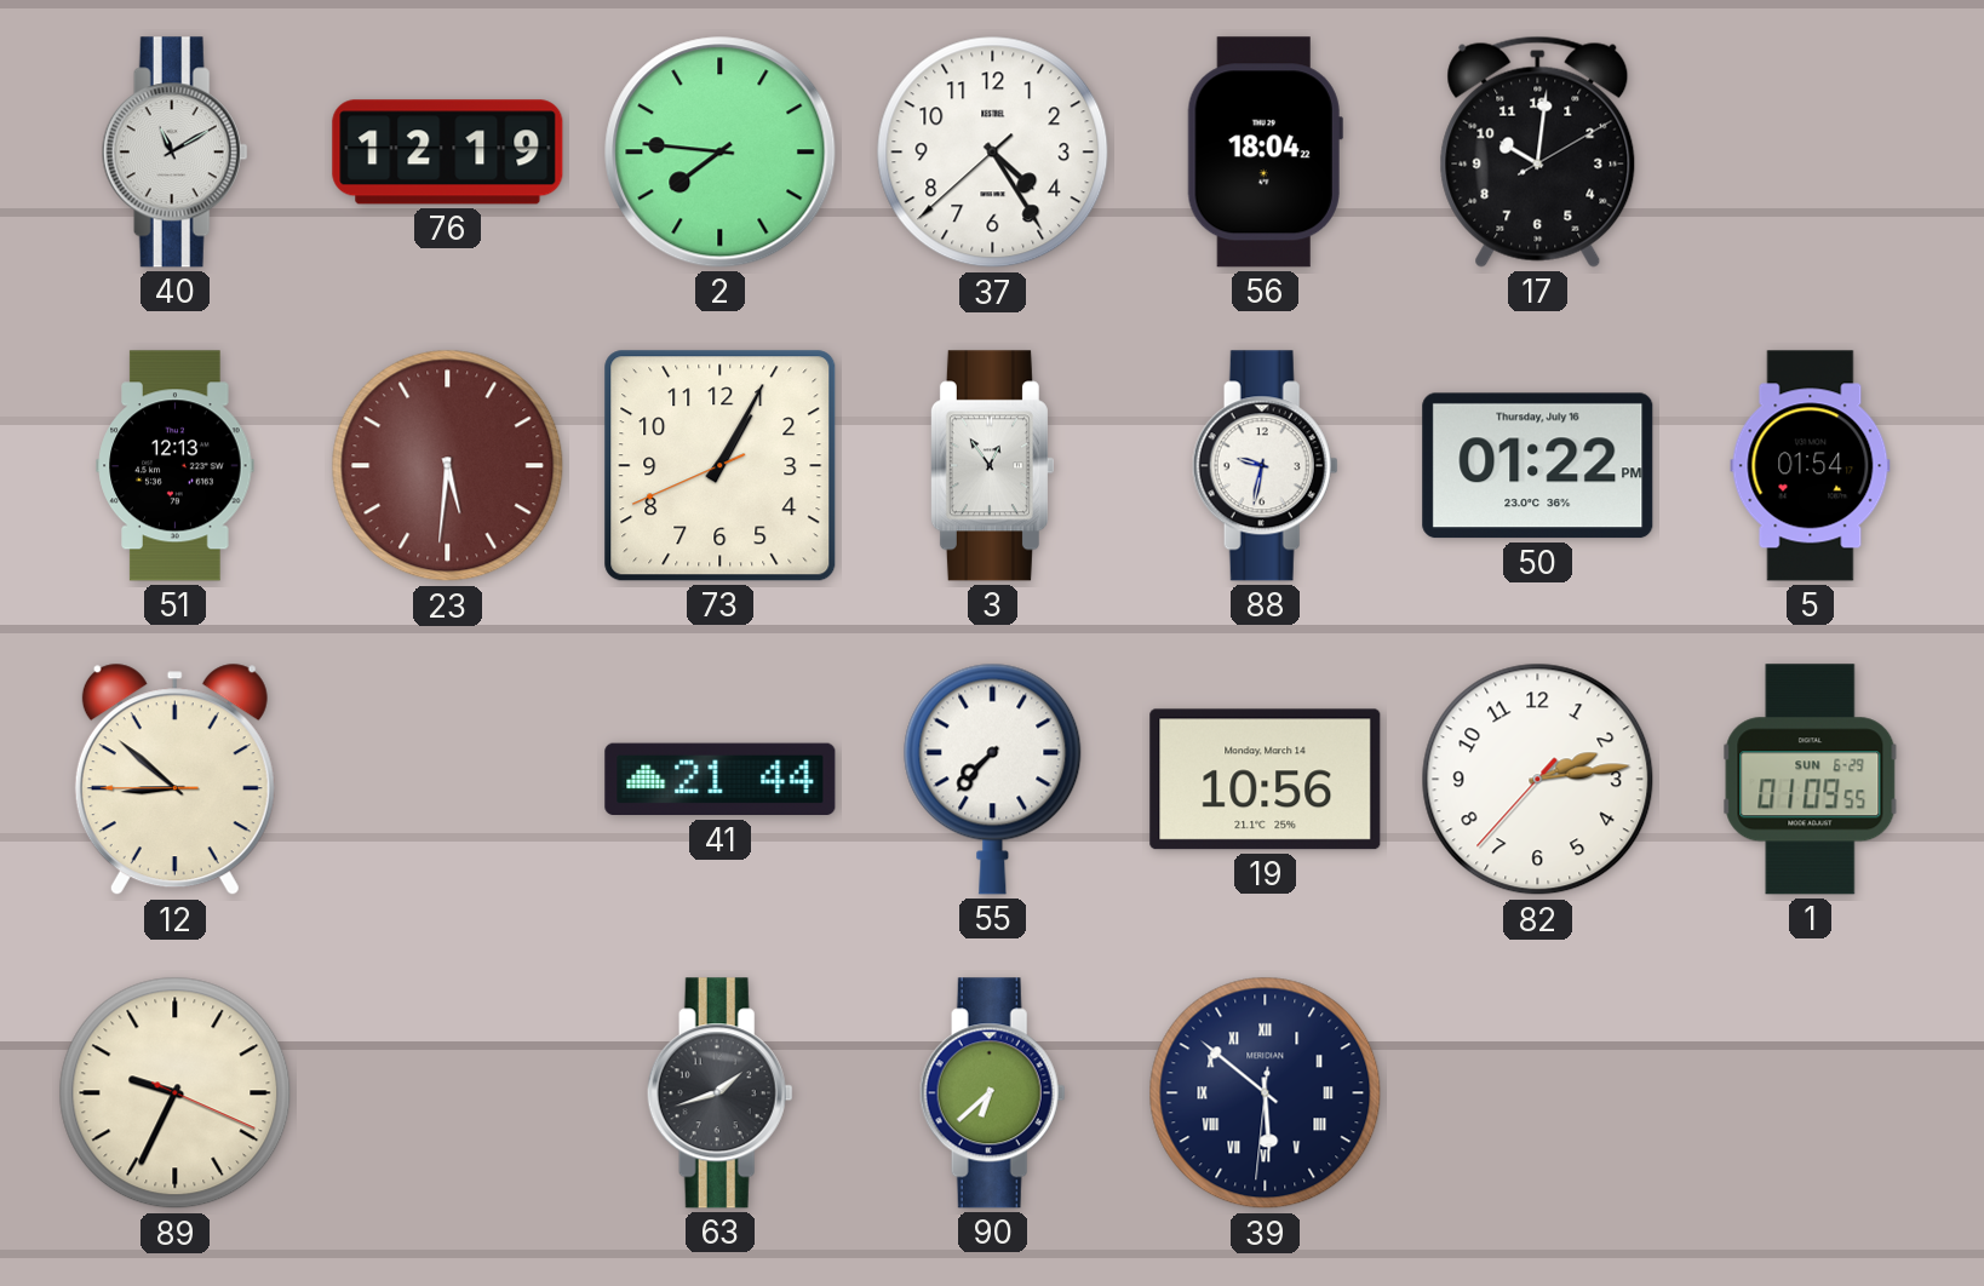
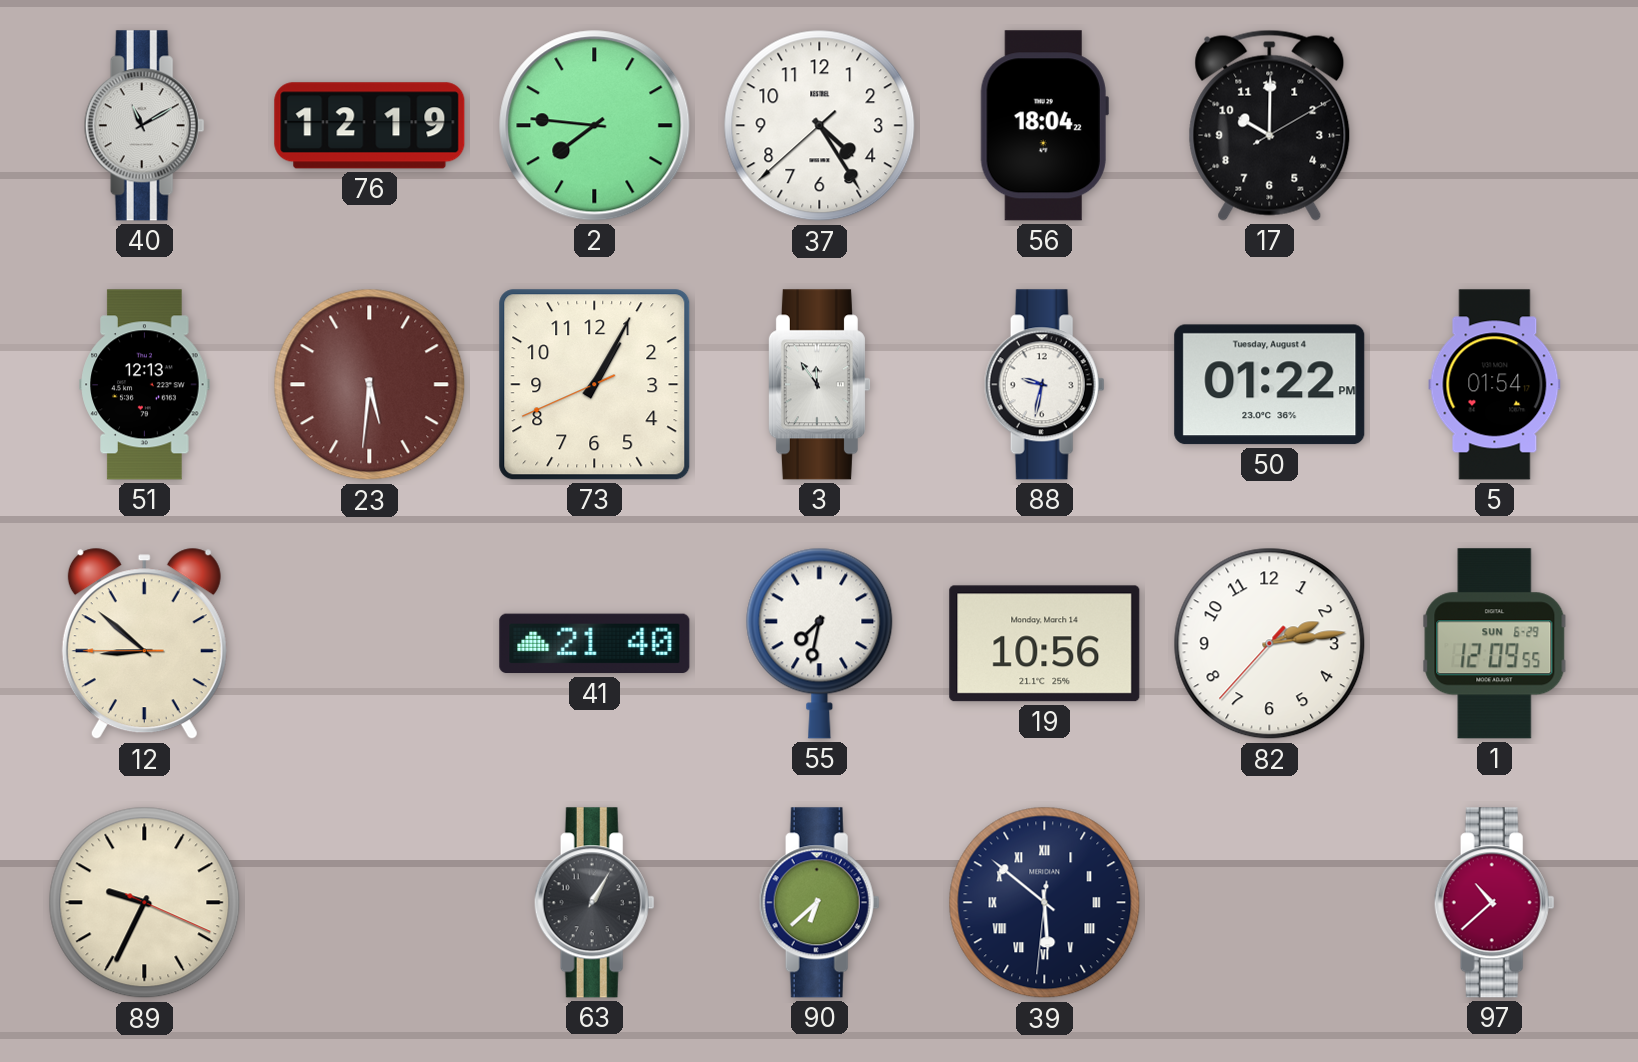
17: 10:01 -> 10:00 (1270, 125)
3: 12:54 -> 11:54 (819, 385)
50 date: Thursday, July 16 -> Tuesday, August 4 (1270, 385)
41: 21:44 -> 21:40 (595, 644)
55: 7:37 -> 7:32 (820, 643)
1: 01:09 -> 12:09 (1495, 644)
63: 1:42 -> 1:05 (594, 903)
97: none -> 10:38 (1494, 903)
